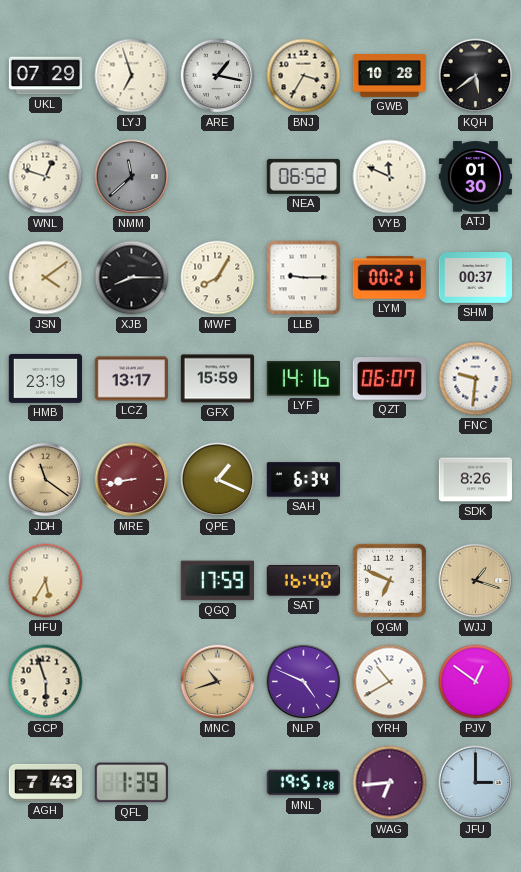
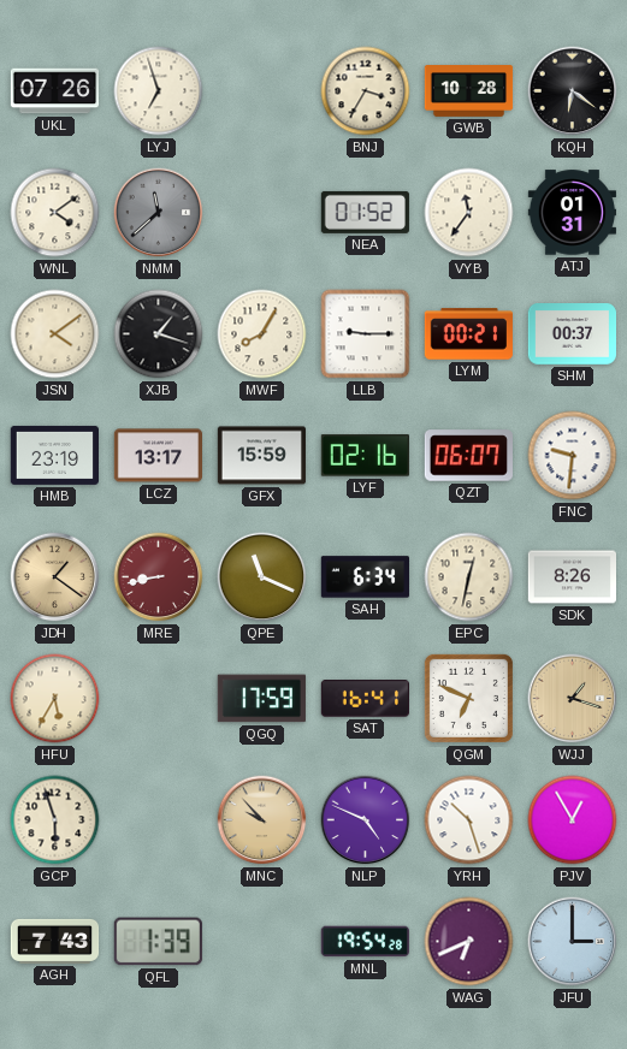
UKL: 07:29 -> 07:26 (55, 91)
ARE: 1:17 -> none (218, 76)
KQH: 5:39 -> 6:21 (573, 91)
WNL: 12:48 -> 4:09 (55, 213)
NEA: 06:52 -> 01:52 (365, 212)
VYB: 11:49 -> 11:36 (469, 213)
ATJ: 01:30 -> 01:31 (572, 213)
XJB: 8:15 -> 1:18 (159, 334)
LYF: 14:16 -> 02:16 (365, 456)
JDH: 11:21 -> 1:21 (55, 577)
QPE: 1:19 -> 11:19 (262, 577)
EPC: none -> 12:32 (469, 577)
SAT: 16:40 -> 16:41 (365, 699)
MNC: 10:42 -> 9:53 (262, 820)
YRH: 10:40 -> 10:27 (469, 820)
PJV: 12:51 -> 12:55 (573, 820)
MNL: 19:51 -> 19:54 (365, 942)
WAG: 6:44 -> 6:41 (469, 942)
